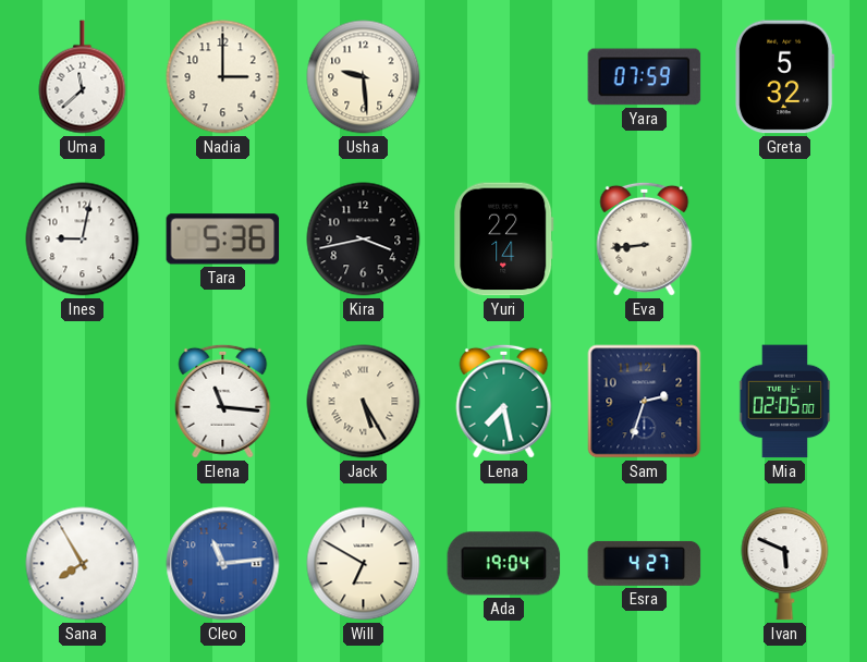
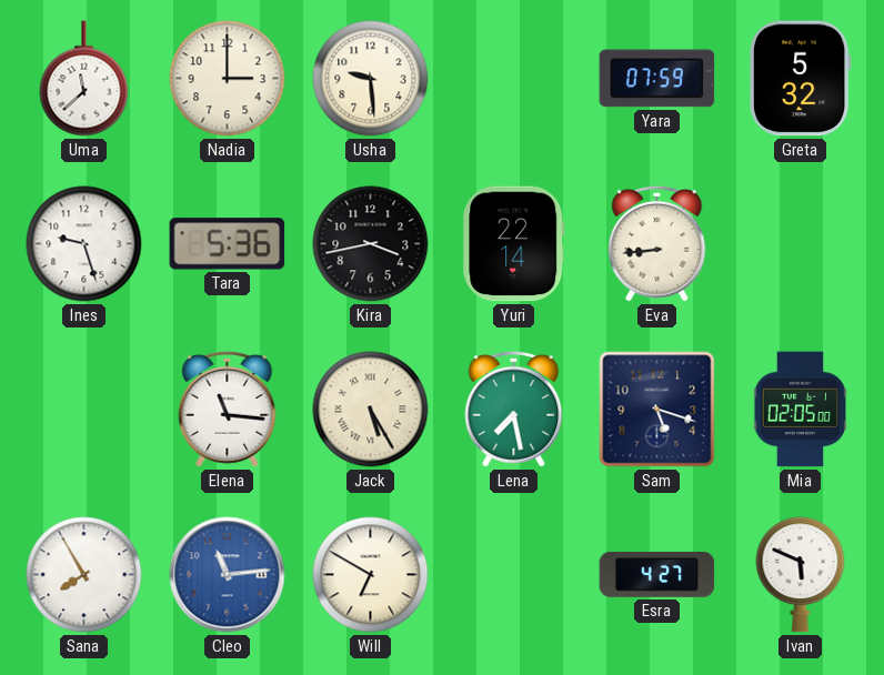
Ines: 9:02 -> 9:27 (84, 244)
Sam: 2:33 -> 5:18 (657, 410)
Ada: 19:04 -> none (504, 564)
